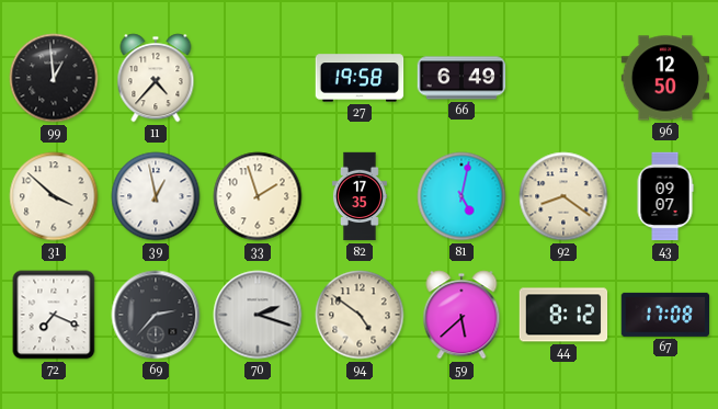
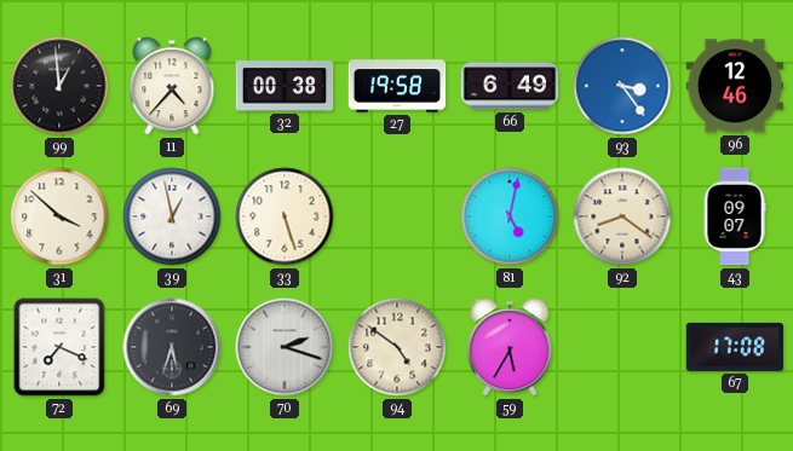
32: none -> 00:38 (285, 86)
93: none -> 3:24 (622, 86)
96: 12:50 -> 12:46 (735, 86)
33: 1:57 -> 5:27 (285, 216)
82: 17:35 -> none (360, 196)
69: 2:37 -> 5:33 (172, 347)
59: 5:38 -> 5:35 (510, 347)
44: 8:12 -> none (563, 315)
